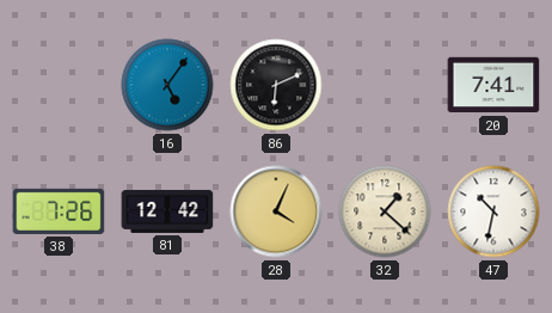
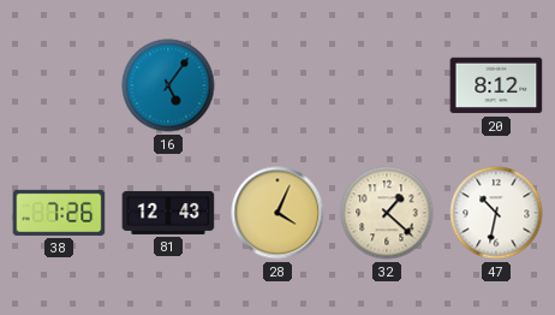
86: 6:11 -> none (276, 85)
20: 7:41 -> 8:12 (496, 85)
81: 12:42 -> 12:43 (168, 213)
